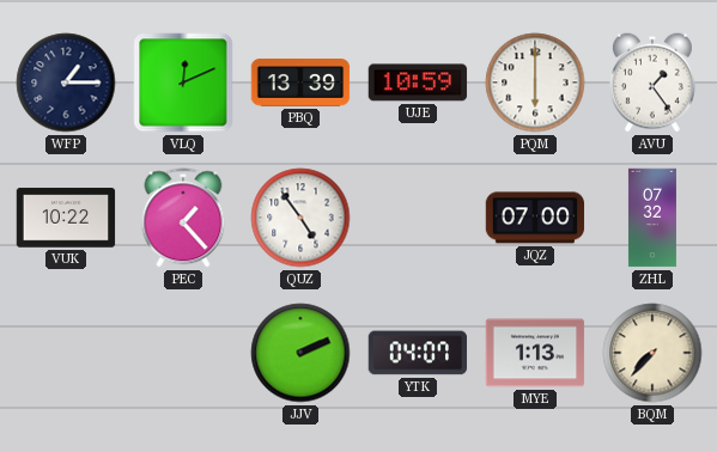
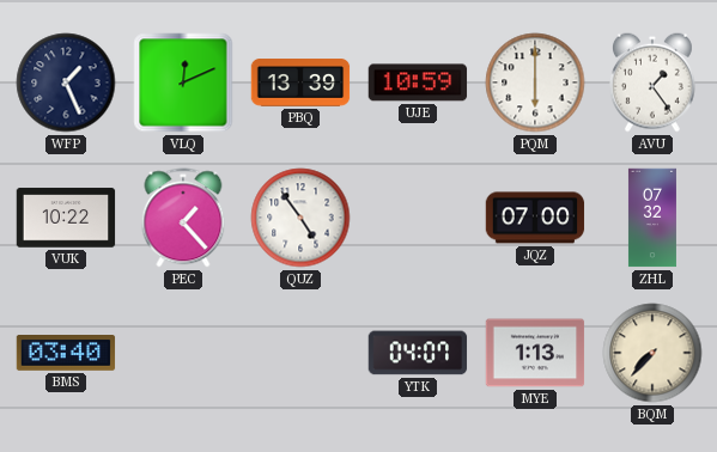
WFP: 1:15 -> 1:26 (66, 83)
BMS: none -> 03:40 (66, 354)
JJV: 2:11 -> none (300, 353)
